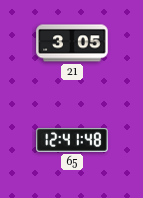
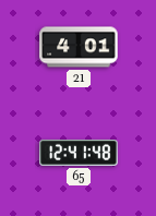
21: 3:05 -> 4:01 (79, 47)
